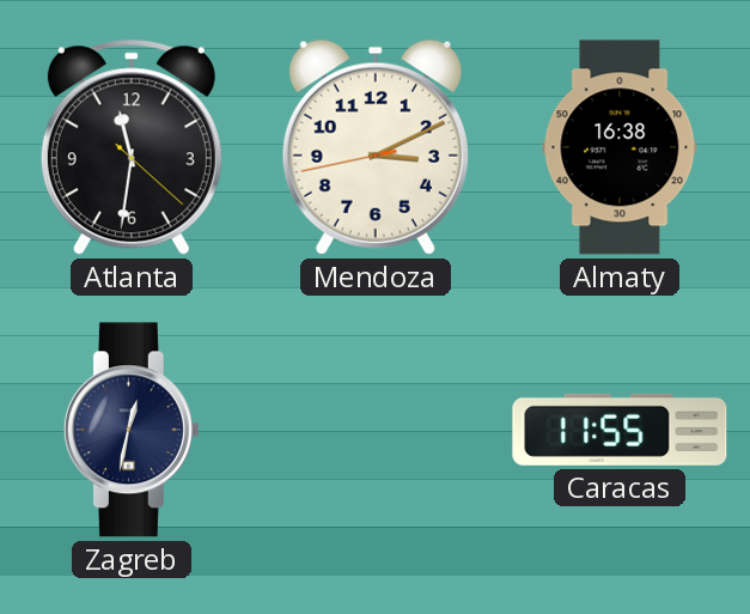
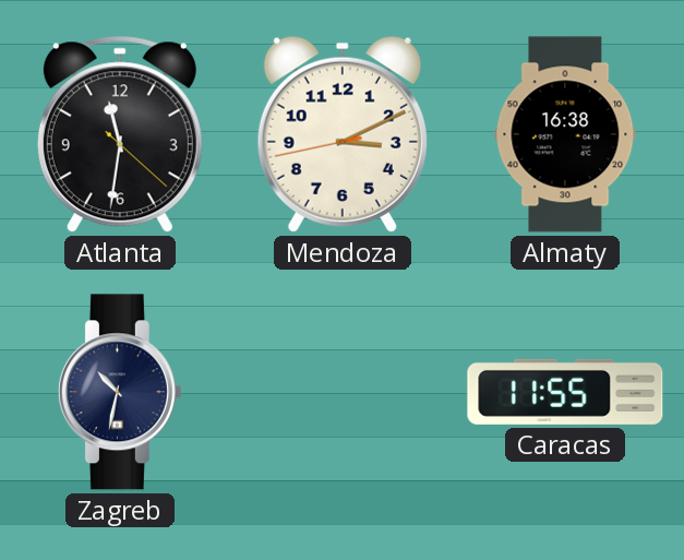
Zagreb: 12:32 -> 10:32 (120, 392)
